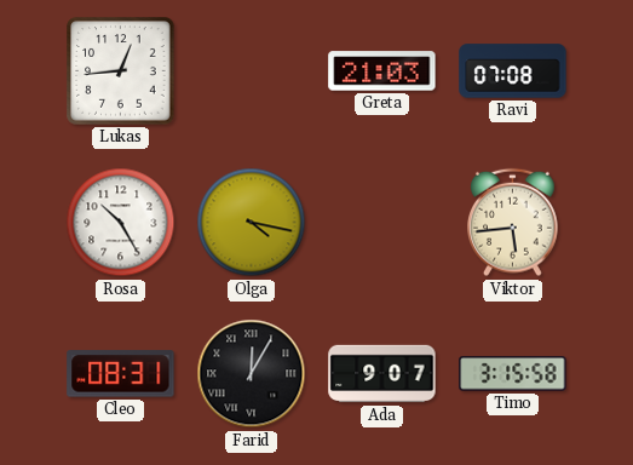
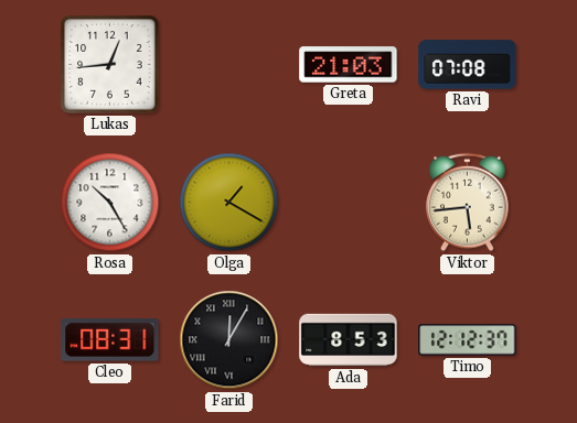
Olga: 4:17 -> 1:20 (229, 203)
Ada: 9:07 -> 8:53 (349, 340)
Timo: 3:15 -> 12:12 (468, 340)
